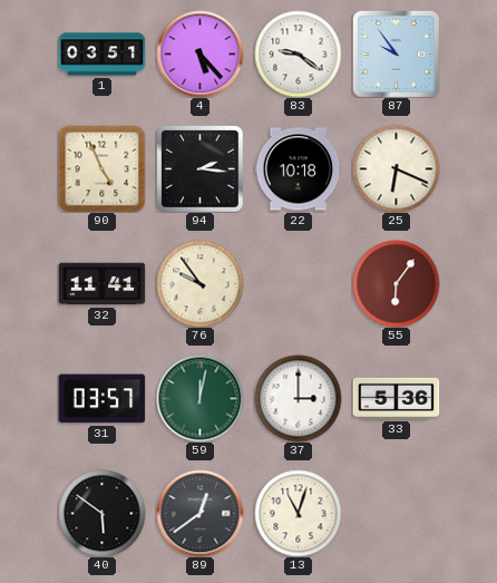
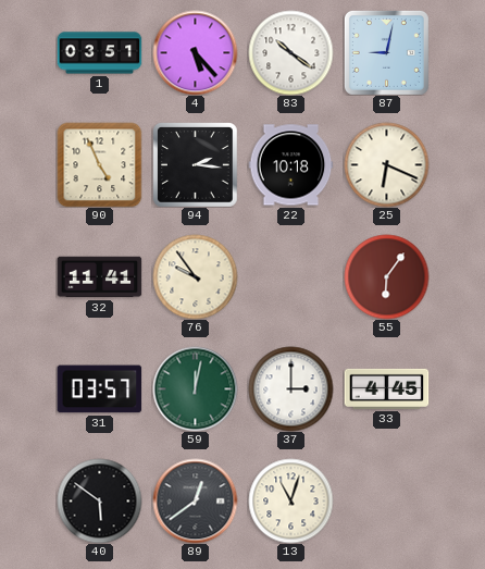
83: 9:21 -> 10:21 (290, 52)
87: 9:54 -> 9:02 (386, 52)
33: 5:36 -> 4:45 (386, 388)
